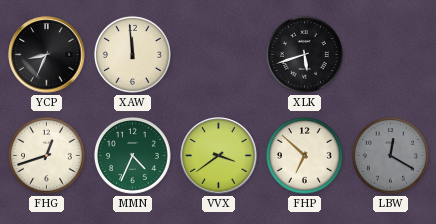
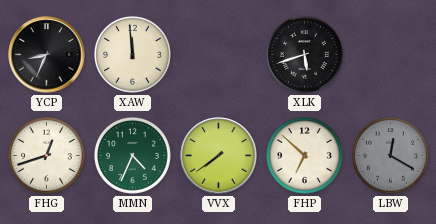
VVX: 3:39 -> 7:39 (219, 156)
